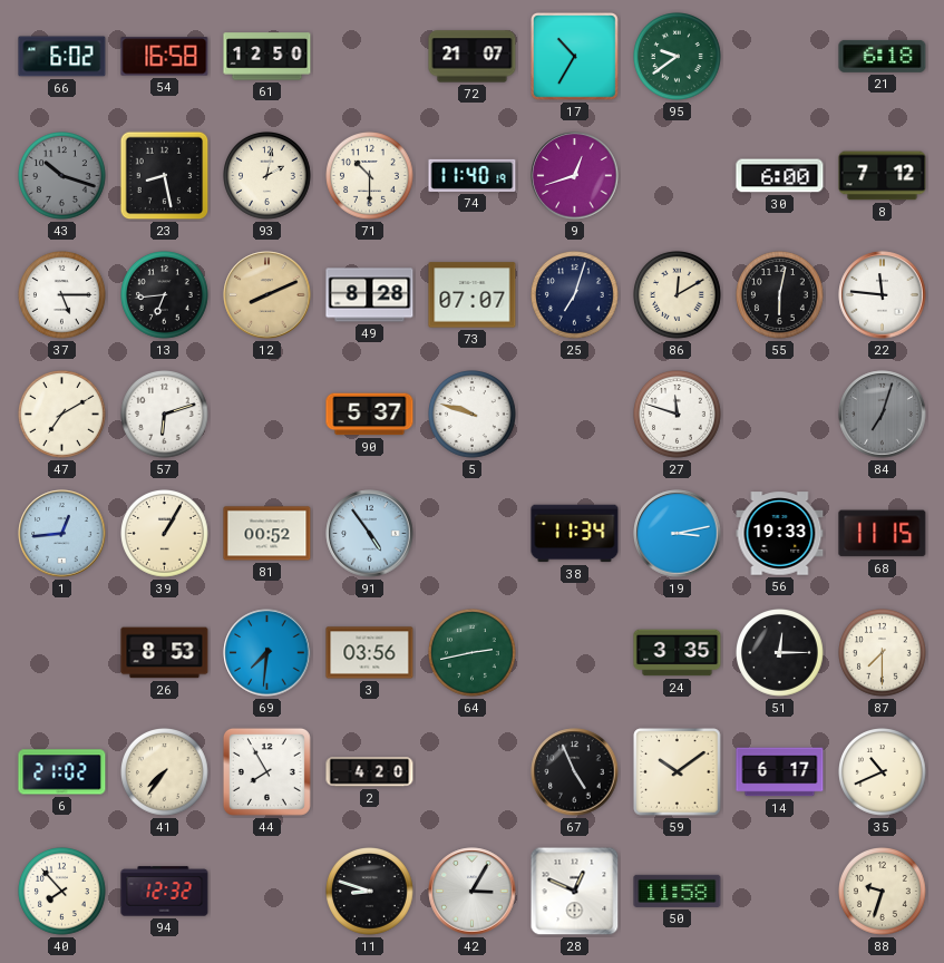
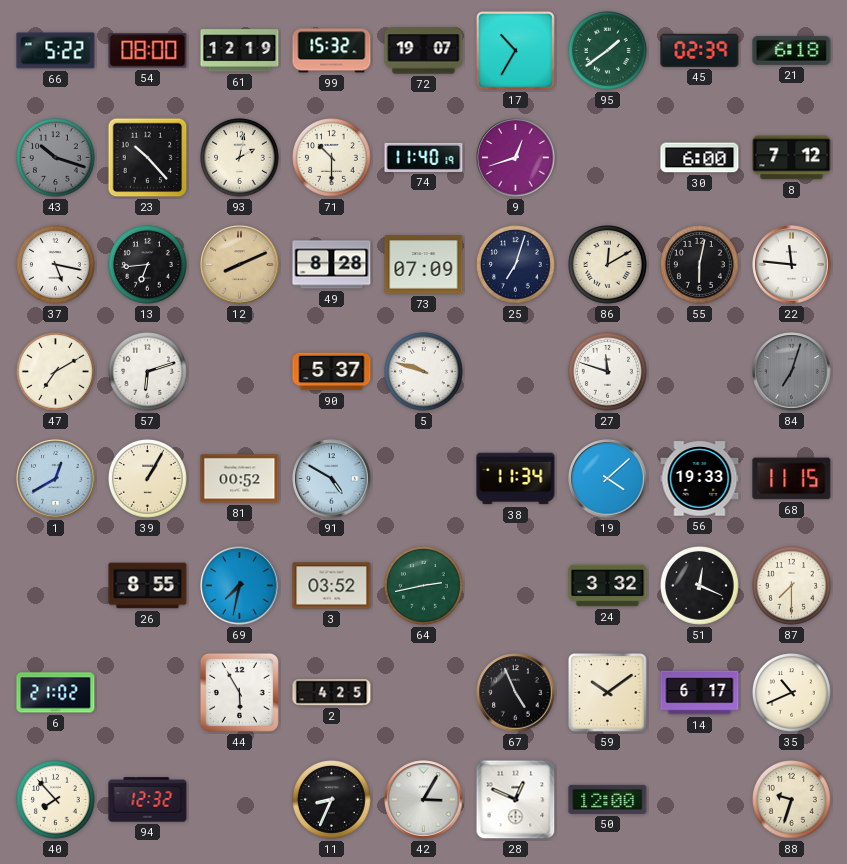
66: 6:02 -> 5:22 (56, 51)
54: 16:58 -> 08:00 (148, 51)
61: 12:50 -> 12:19 (240, 51)
99: none -> 15:32 (332, 51)
72: 21:07 -> 19:07 (424, 51)
95: 9:39 -> 1:39 (608, 51)
45: none -> 02:39 (700, 50)
23: 8:28 -> 10:23 (148, 158)
37: 5:15 -> 5:17 (56, 265)
73: 07:07 -> 07:09 (424, 265)
1: 12:44 -> 12:40 (56, 479)
91: 4:54 -> 4:50 (332, 479)
19: 3:13 -> 4:08 (608, 479)
26: 8:53 -> 8:55 (148, 586)
69: 7:31 -> 7:32 (240, 586)
3: 03:56 -> 03:52 (332, 586)
24: 3:35 -> 3:32 (608, 586)
51: 12:15 -> 12:19 (700, 586)
41: 7:36 -> none (165, 772)
44: 7:55 -> 5:55 (239, 692)
2: 4:20 -> 4:25 (332, 693)
11: 8:48 -> 8:34 (332, 800)
50: 11:58 -> 12:00 (608, 799)
